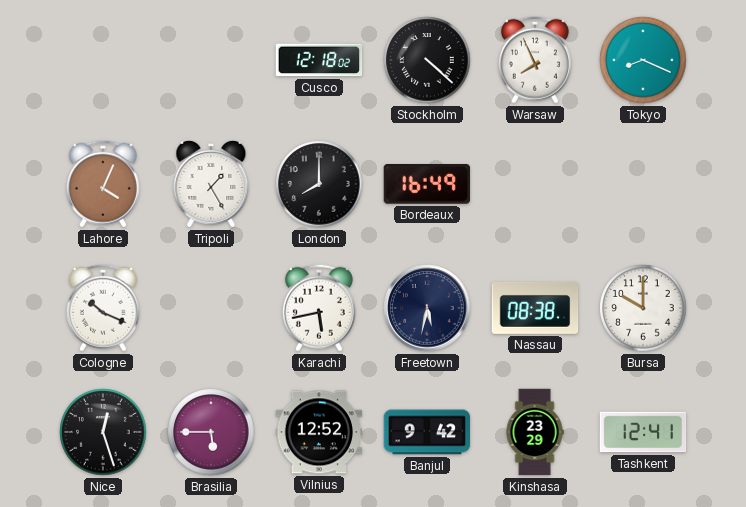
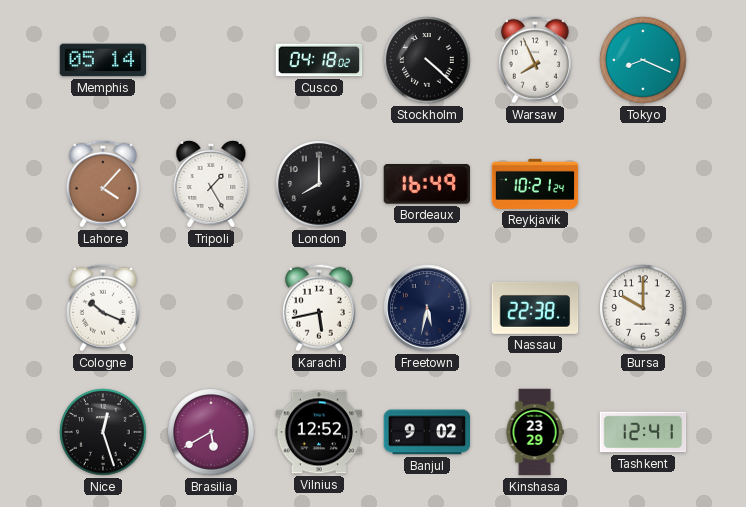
Memphis: none -> 05:14 (103, 60)
Cusco: 12:18 -> 04:18 (319, 60)
Lahore: 4:04 -> 4:07 (103, 184)
Reykjavik: none -> 10:21 (535, 184)
Nassau: 08:38 -> 22:38 (535, 308)
Brasilia: 5:45 -> 5:40 (211, 432)
Banjul: 9:42 -> 9:02 (427, 432)
